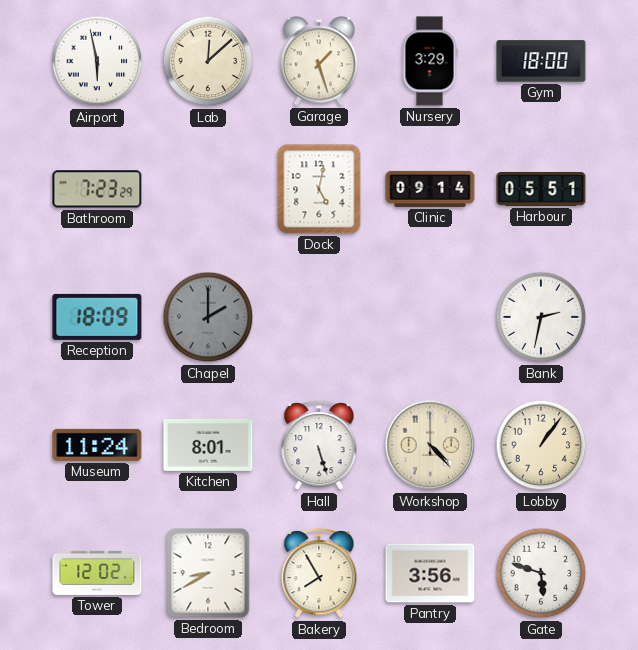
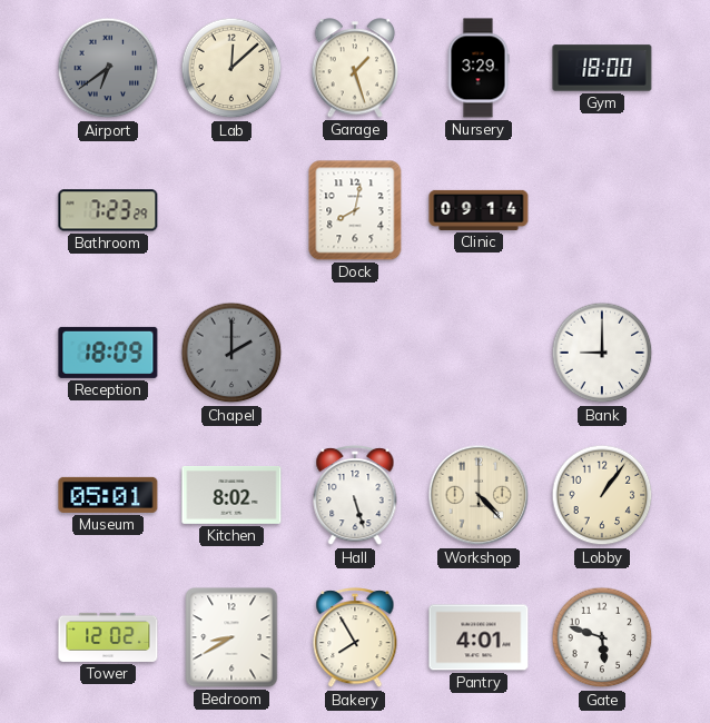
Airport: 5:58 -> 6:39 (108, 68)
Airport dial: white -> grey (108, 68)
Dock: 5:02 -> 8:02 (355, 210)
Harbour: 05:51 -> none (541, 189)
Bank: 2:32 -> 9:00 (602, 353)
Museum: 11:24 -> 05:01 (108, 495)
Kitchen: 8:01 -> 8:02 (231, 495)
Pantry: 3:56 -> 4:01 (479, 637)
